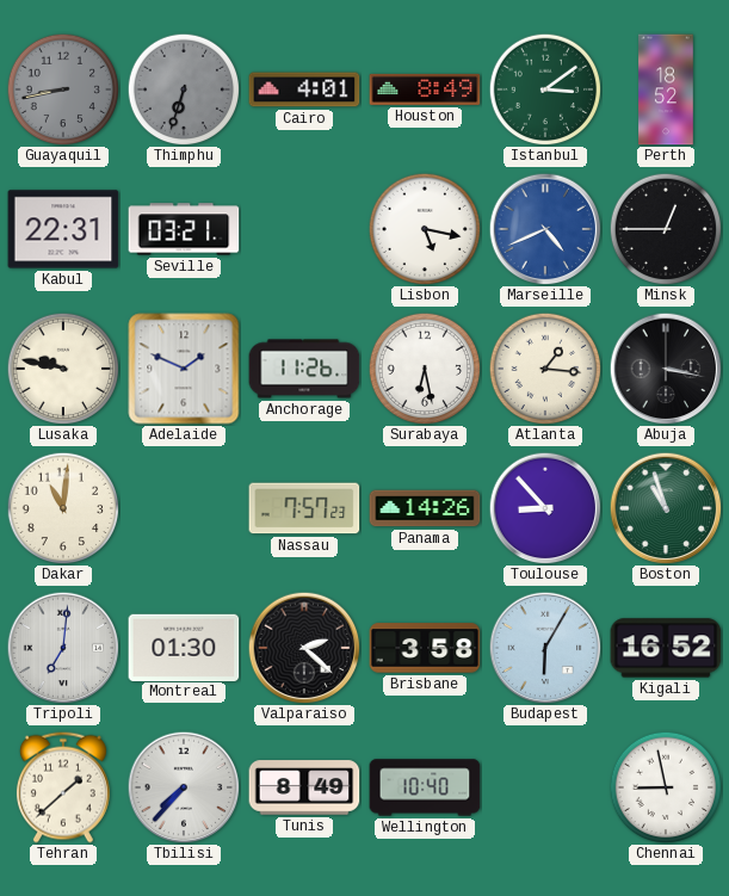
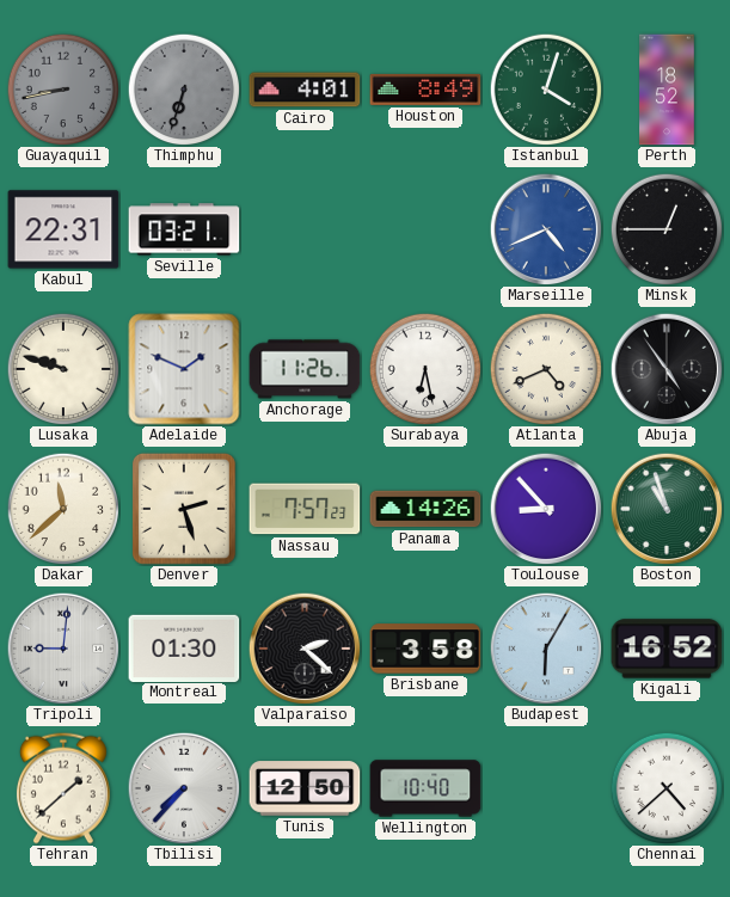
Istanbul: 3:09 -> 4:03 (546, 90)
Lisbon: 5:17 -> none (425, 229)
Lusaka: 9:47 -> 9:48 (63, 369)
Atlanta: 1:16 -> 4:41 (546, 369)
Abuja: 3:17 -> 4:54 (667, 369)
Dakar: 11:01 -> 11:38 (63, 509)
Denver: none -> 2:27 (184, 509)
Tripoli: 7:01 -> 9:01 (63, 649)
Tunis: 8:49 -> 12:50 (305, 788)
Chennai: 8:58 -> 4:38 (667, 788)
